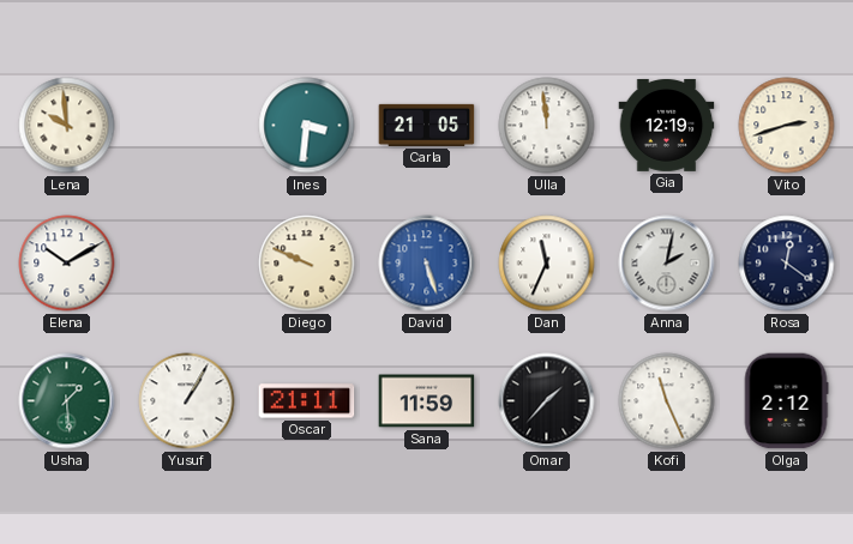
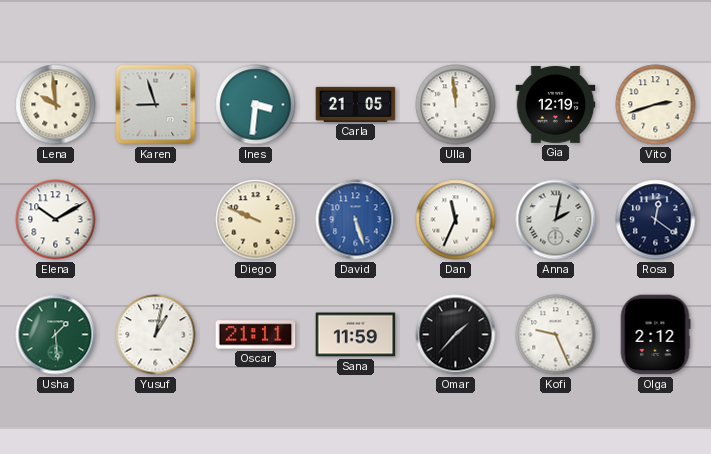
Karen: none -> 8:57 (156, 105)
Yusuf: 1:05 -> 1:02 (156, 335)
Kofi: 11:26 -> 9:26 (556, 335)
